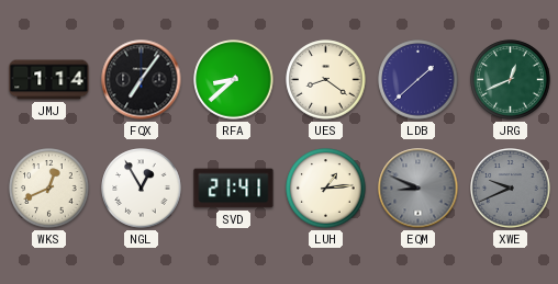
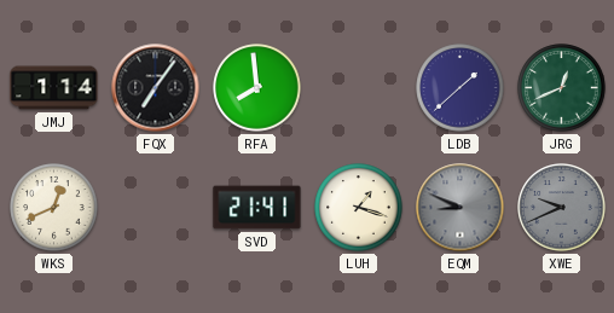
RFA: 8:38 -> 7:59 (257, 88)
UES: 8:21 -> none (326, 80)
NGL: 12:55 -> none (142, 189)
LUH: 1:14 -> 1:18 (359, 208)
